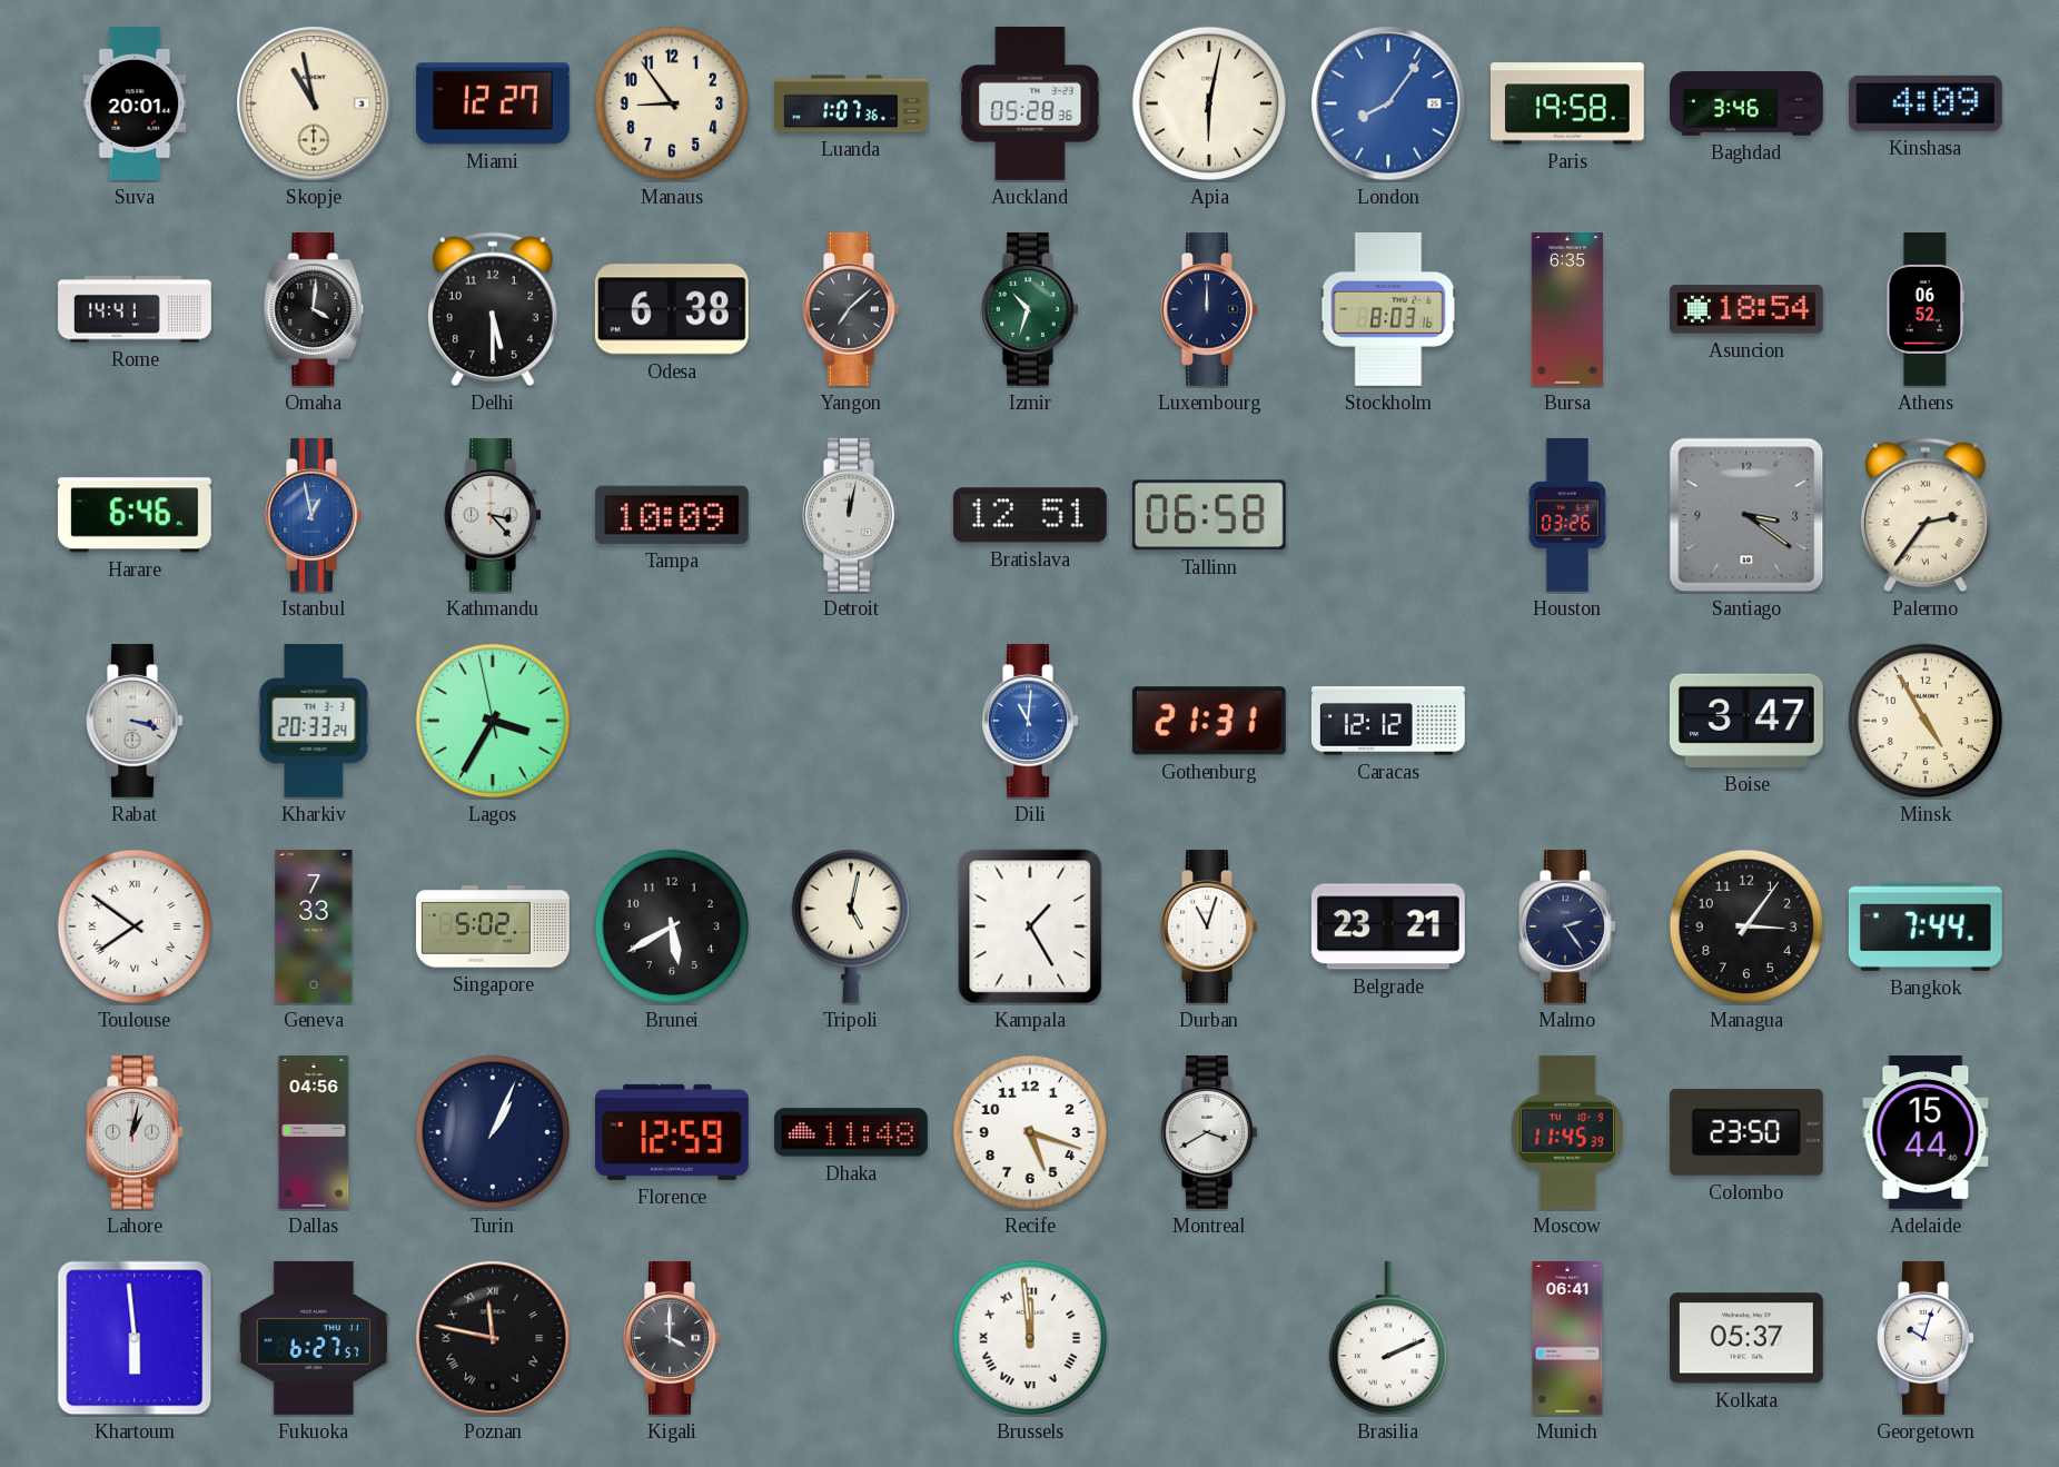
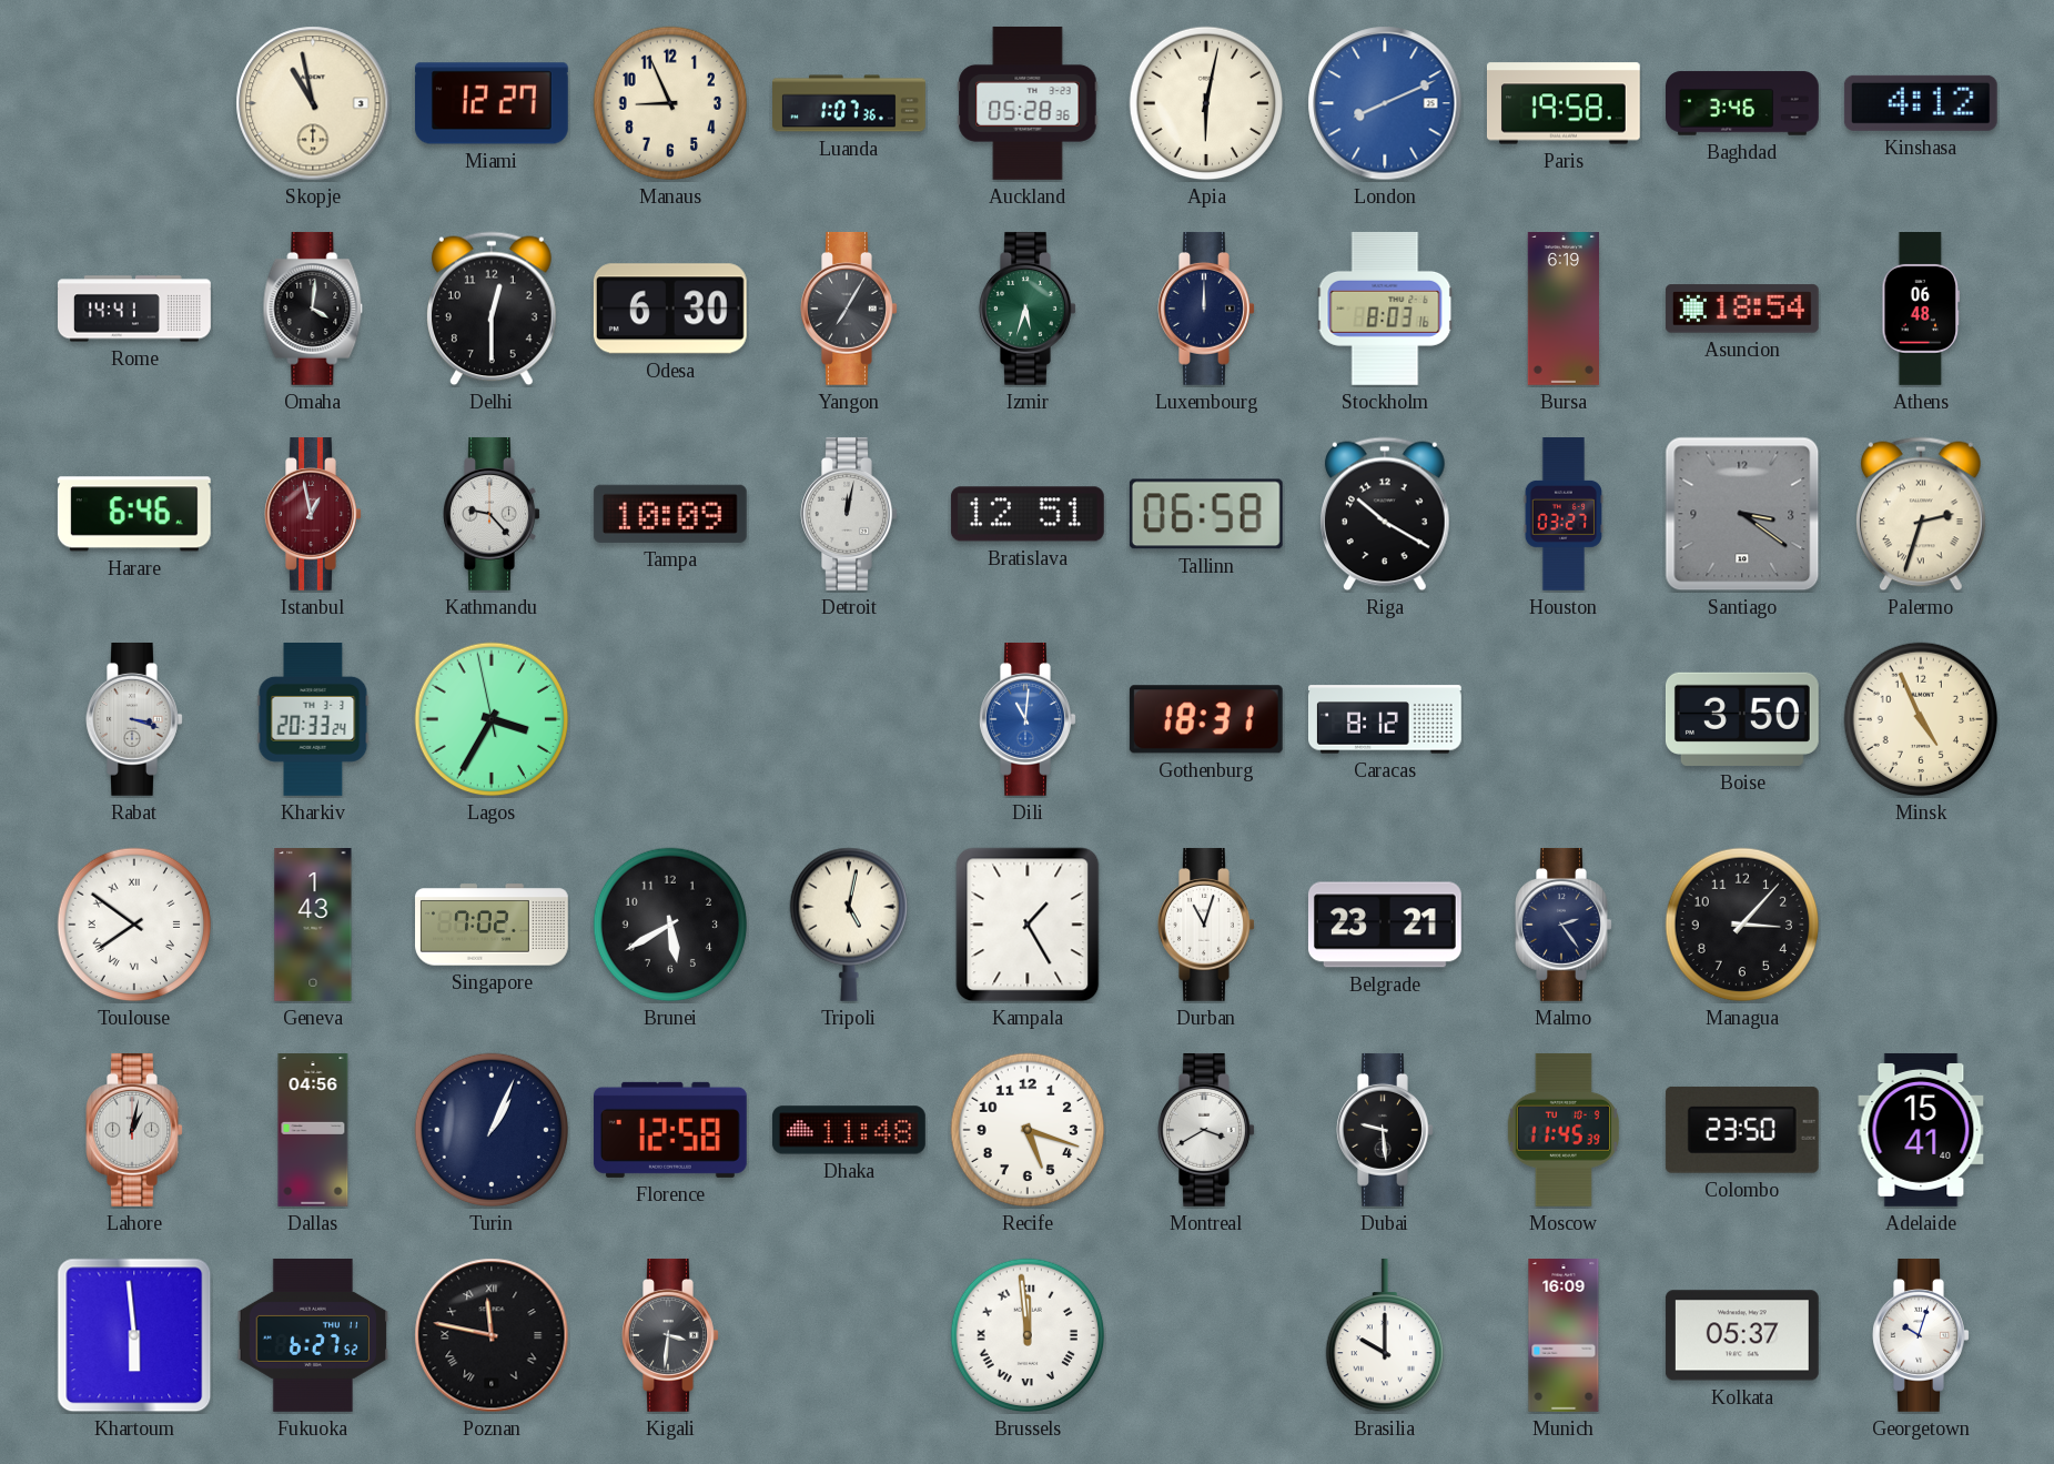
Suva: 20:01 -> none (135, 103)
Manaus: 8:54 -> 8:56 (670, 103)
London: 8:06 -> 8:11 (1385, 103)
Kinshasa: 4:09 -> 4:12 (1921, 103)
Delhi: 5:30 -> 12:30 (493, 309)
Odesa: 6:38 -> 6:30 (670, 309)
Yangon: 7:08 -> 7:05 (849, 309)
Izmir: 10:33 -> 5:33 (1028, 309)
Bursa: 6:35 -> 6:19 (1562, 310)
Athens: 06:52 -> 06:48 (1921, 310)
Istanbul dial: blue -> burgundy (313, 514)
Kathmandu: 3:23 -> 9:23 (492, 514)
Riga: none -> 10:20 (1386, 514)
Houston: 03:26 -> 03:27 (1562, 515)
Palermo: 2:36 -> 2:33 (1922, 514)
Gothenburg: 21:31 -> 18:31 (1206, 719)
Caracas: 12:12 -> 8:12 (1386, 719)
Boise: 3:47 -> 3:50 (1742, 719)
Minsk: 4:55 -> 4:56 (1921, 719)
Geneva: 7:33 -> 1:43 (313, 926)
Singapore: 5:02 -> 7:02 (493, 925)
Managua: 3:06 -> 3:07 (1742, 925)
Bangkok: 7:44 -> none (1926, 926)
Florence: 12:59 -> 12:58 (670, 1130)
Dubai: none -> 9:29 (1385, 1130)
Adelaide: 15:44 -> 15:41 (1921, 1130)
Fukuoka: 6:27:57 -> 6:27:52 (313, 1335)
Kigali: 4:00 -> 3:31 (670, 1335)
Brasilia: 2:11 -> 10:00 (1384, 1335)
Munich: 06:41 -> 16:09 (1564, 1336)
